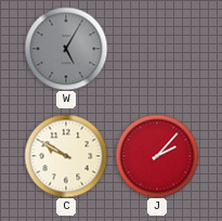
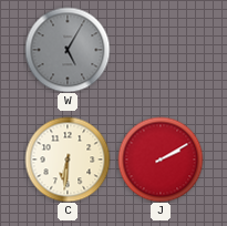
C: 9:50 -> 6:31 (68, 160)
J: 2:07 -> 2:10 (161, 160)
